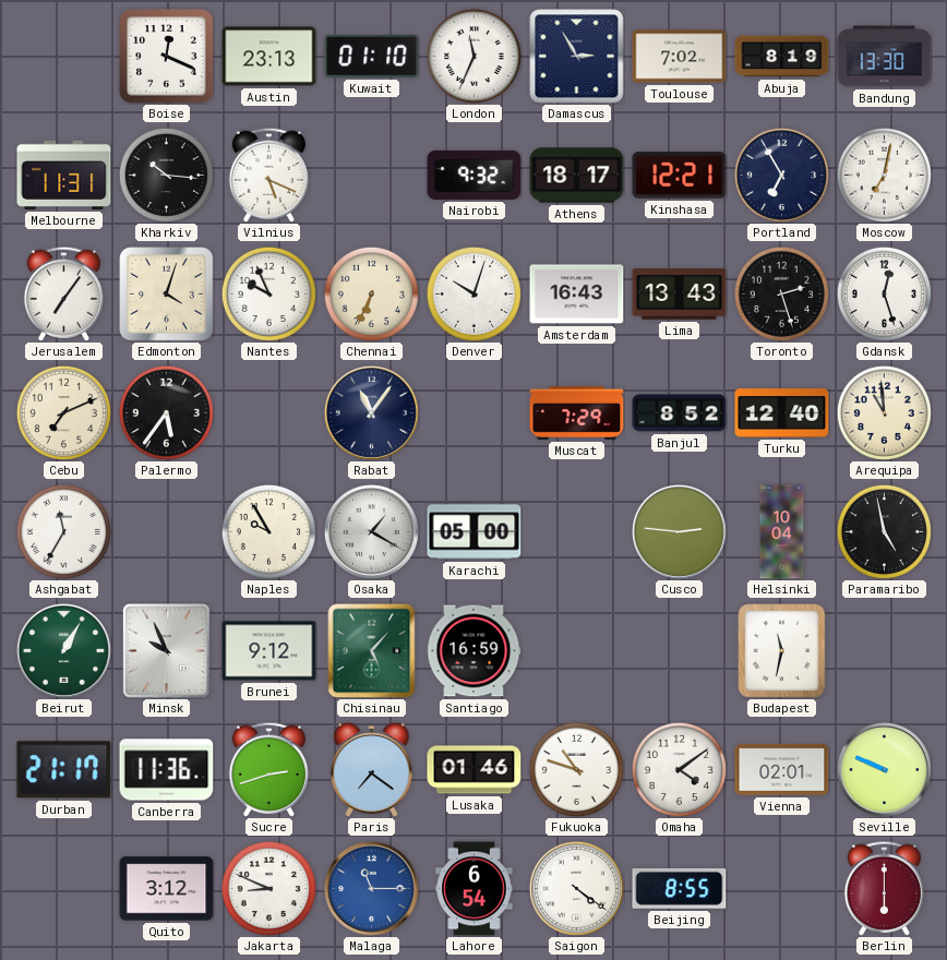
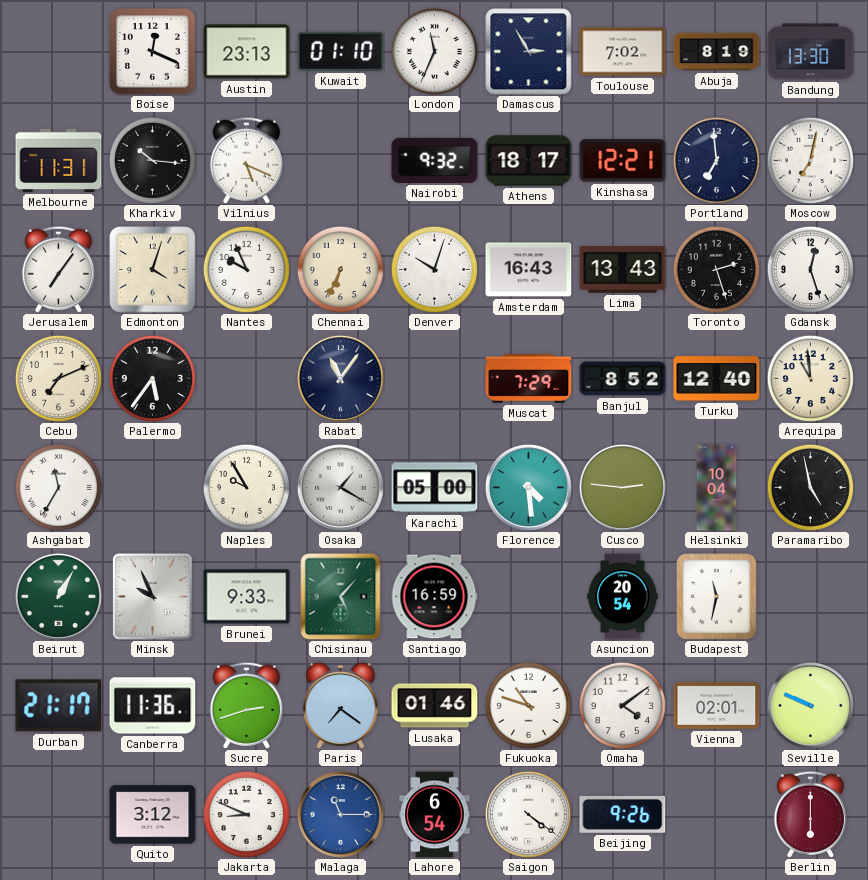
Portland: 6:55 -> 6:59 (716, 160)
Florence: none -> 4:29 (528, 487)
Brunei: 9:12 -> 9:33 (247, 597)
Asuncion: none -> 20:54 (623, 597)
Beijing: 8:55 -> 9:26 (623, 814)
